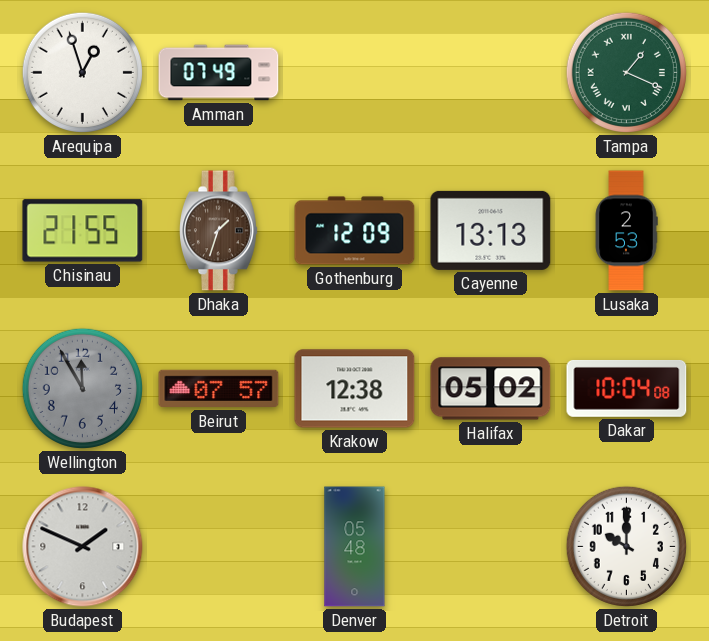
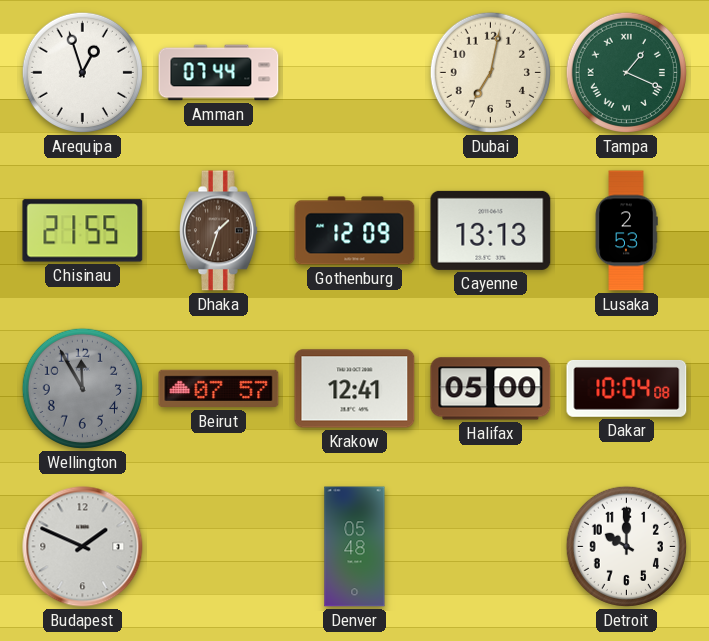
Amman: 07:49 -> 07:44 (219, 73)
Dubai: none -> 7:02 (490, 72)
Krakow: 12:38 -> 12:41 (355, 389)
Halifax: 05:02 -> 05:00 (491, 389)
